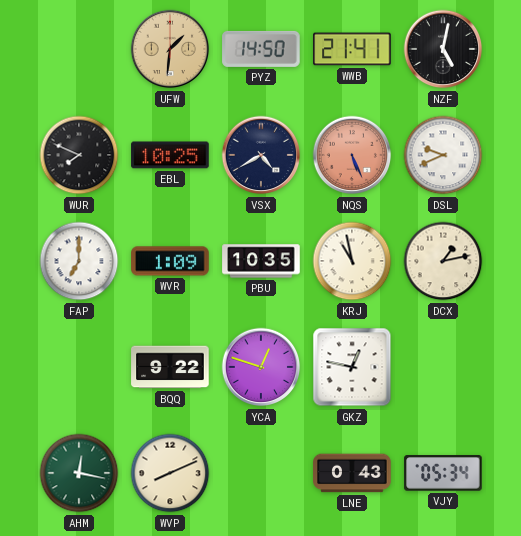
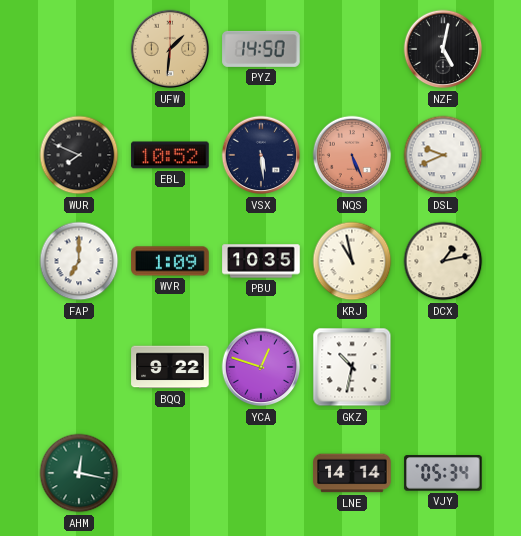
WWB: 21:41 -> none (352, 49)
EBL: 10:25 -> 10:52 (170, 155)
VSX: 4:40 -> 5:29 (261, 155)
GKZ: 12:47 -> 10:32 (352, 367)
WVP: 8:11 -> none (170, 473)
LNE: 0:43 -> 14:14 (352, 473)
